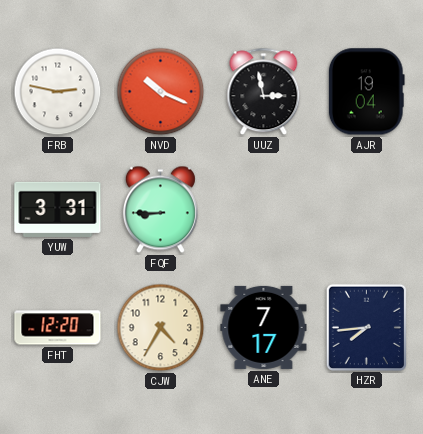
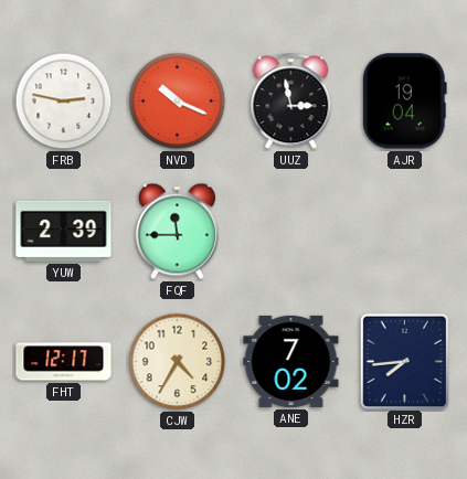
YUW: 3:31 -> 2:39 (64, 231)
FQF: 8:45 -> 11:45 (177, 232)
FHT: 12:20 -> 12:17 (64, 362)
ANE: 7:17 -> 7:02 (291, 361)
